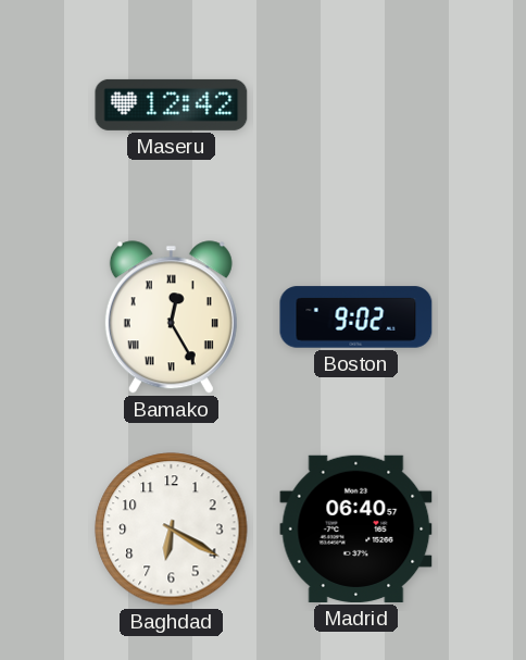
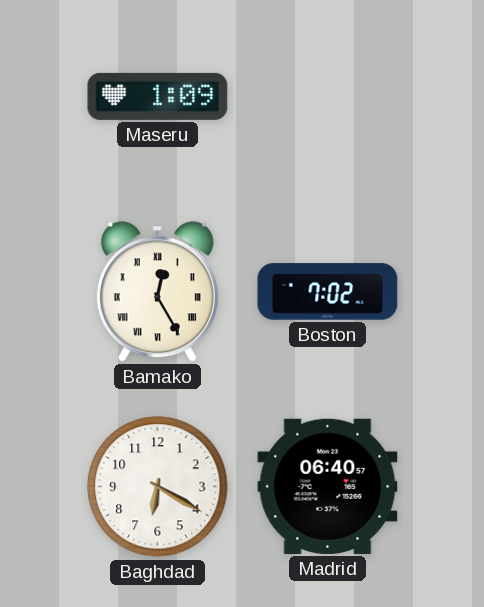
Maseru: 12:42 -> 1:09 (158, 96)
Boston: 9:02 -> 7:02 (328, 292)
